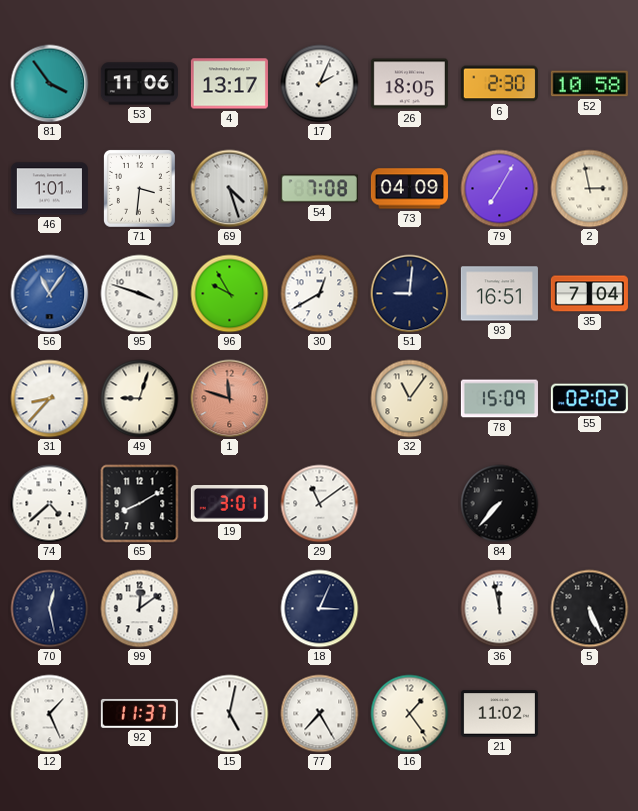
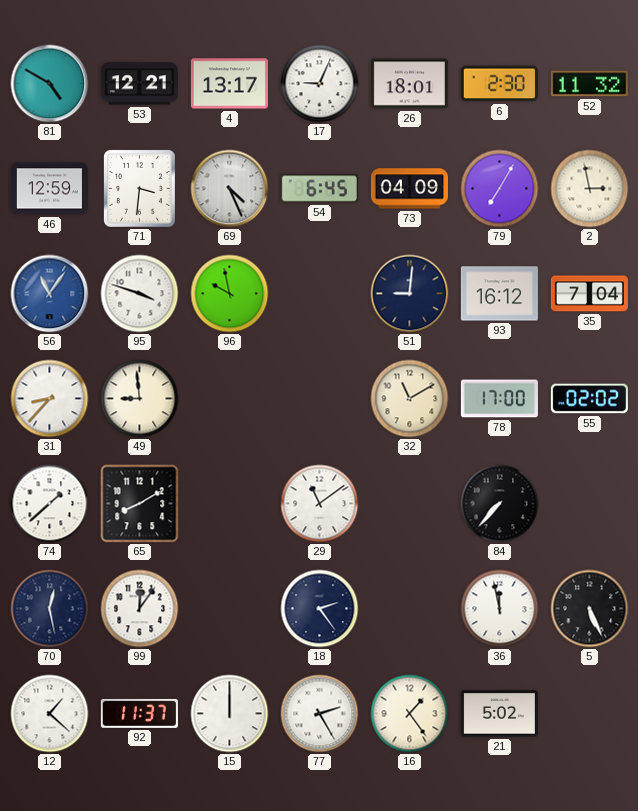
81: 3:54 -> 4:50 (50, 84)
53: 11:06 -> 12:21 (139, 84)
17: 2:04 -> 9:04 (320, 84)
26: 18:05 -> 18:01 (409, 84)
52: 10:58 -> 11:32 (589, 84)
46: 1:01 -> 12:59 (49, 189)
69: 4:27 -> 4:26 (230, 189)
54: 7:08 -> 6:45 (319, 189)
96: 9:55 -> 9:58 (230, 294)
30: 12:40 -> none (320, 294)
93: 16:51 -> 16:12 (499, 294)
49: 9:03 -> 8:59 (140, 399)
1: 11:48 -> none (230, 399)
32: 11:06 -> 11:10 (410, 399)
78: 15:09 -> 17:00 (499, 399)
74: 4:38 -> 1:38 (50, 504)
19: 3:01 -> none (229, 504)
99: 12:09 -> 12:06 (140, 609)
18: 3:04 -> 2:24 (320, 609)
12: 1:26 -> 1:22 (50, 714)
15: 5:02 -> 12:00 (230, 714)
77: 7:25 -> 2:25 (320, 714)
21: 11:02 -> 5:02 (499, 714)
